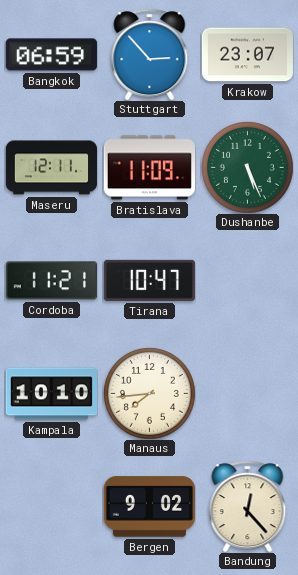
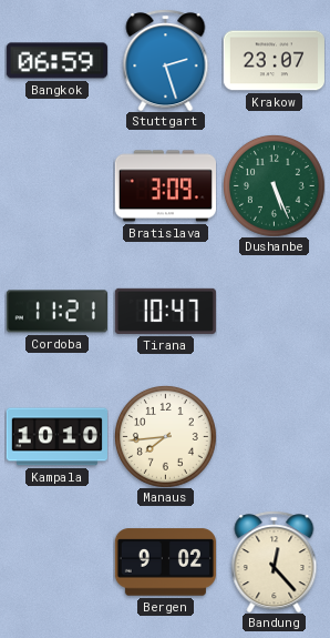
Stuttgart: 2:53 -> 2:27 (166, 60)
Maseru: 12:11 -> none (51, 168)
Bratislava: 11:09 -> 3:09 (165, 186)
